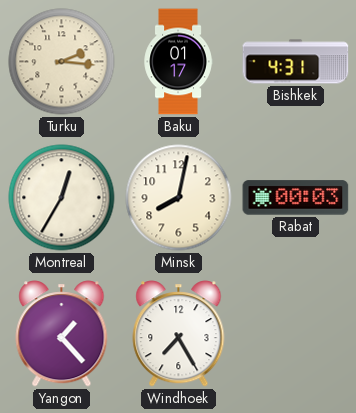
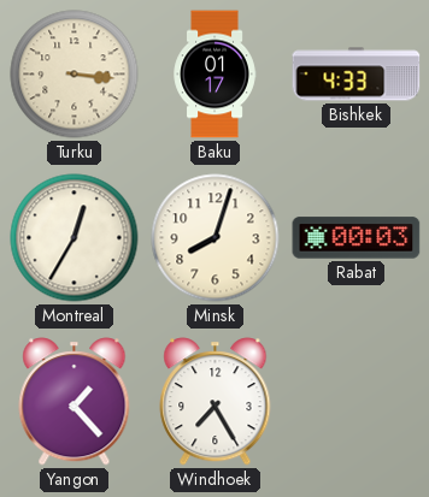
Turku: 2:16 -> 3:16 (75, 75)
Bishkek: 4:31 -> 4:33 (357, 75)
Minsk: 8:02 -> 8:03 (216, 238)
